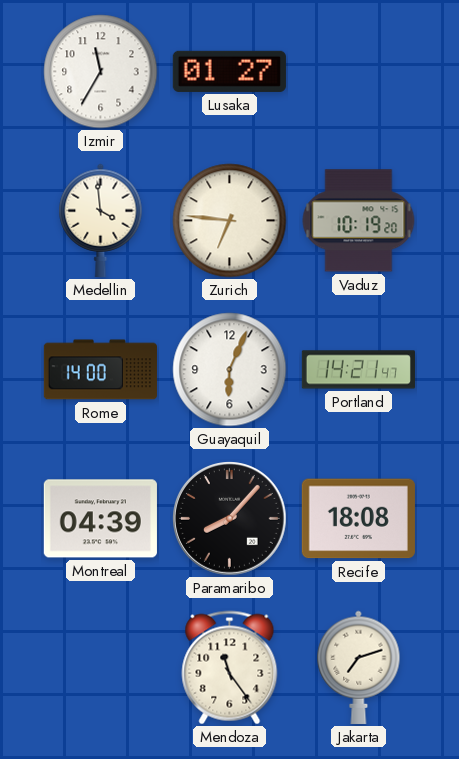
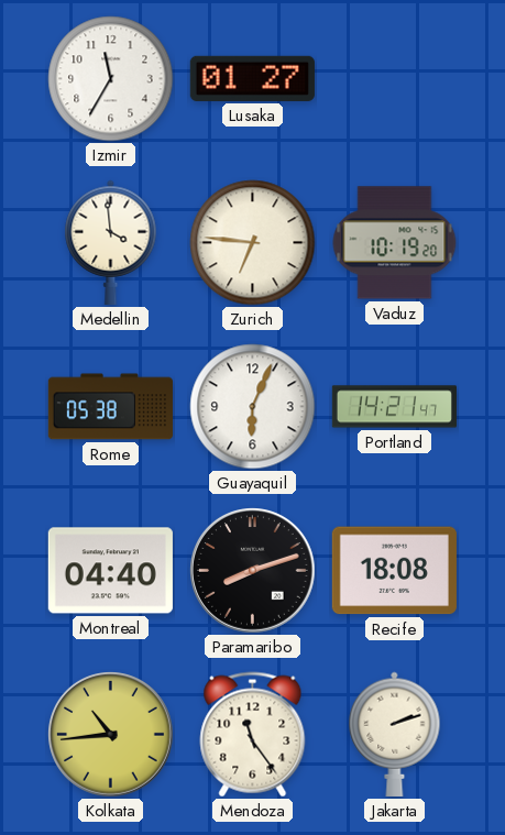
Rome: 14:00 -> 05:38 (110, 407)
Montreal: 04:39 -> 04:40 (110, 571)
Paramaribo: 8:07 -> 8:12 (253, 571)
Kolkata: none -> 10:44 (111, 735)
Jakarta: 7:12 -> 2:12 (395, 734)
